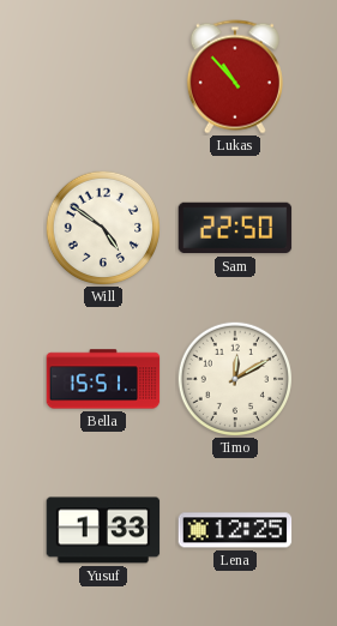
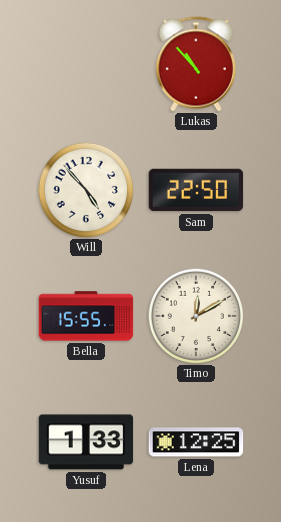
Will: 4:51 -> 4:53 (85, 189)
Bella: 15:51 -> 15:55 (86, 316)
